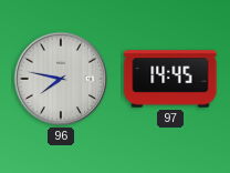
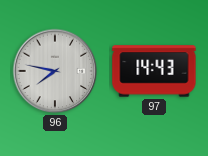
97: 14:45 -> 14:43 (154, 71)
